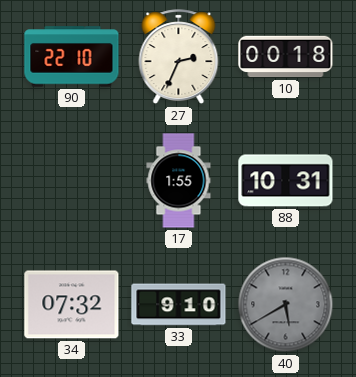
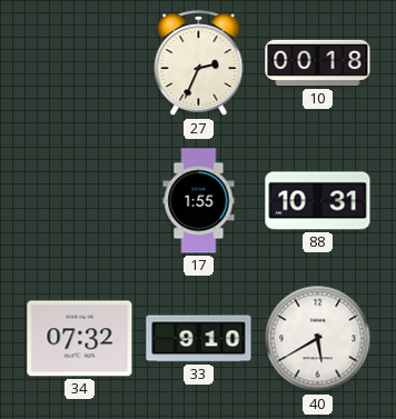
90: 22:10 -> none (72, 57)
40 dial: grey -> white (318, 339)
